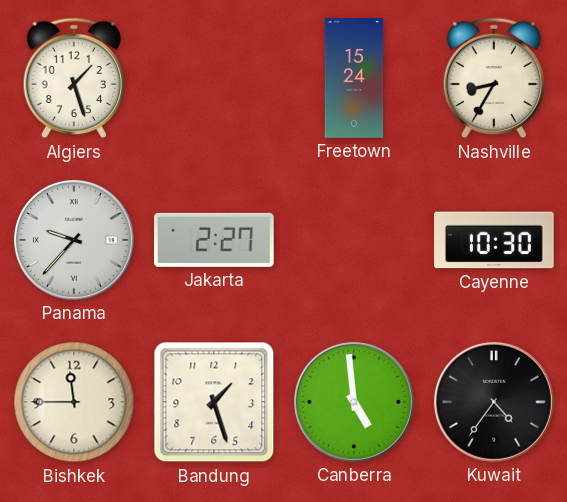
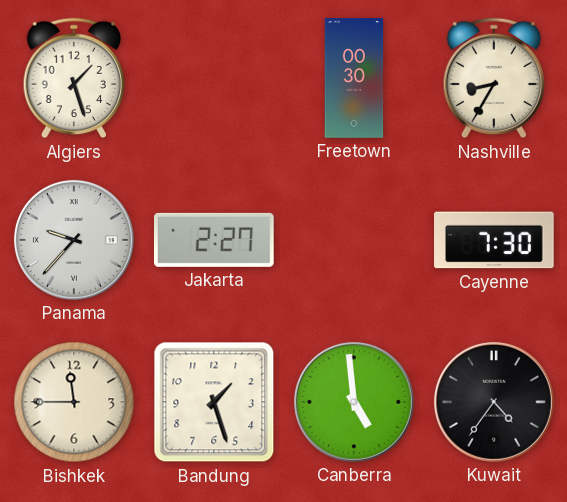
Freetown: 15:24 -> 00:30 (354, 78)
Cayenne: 10:30 -> 7:30 (494, 240)
